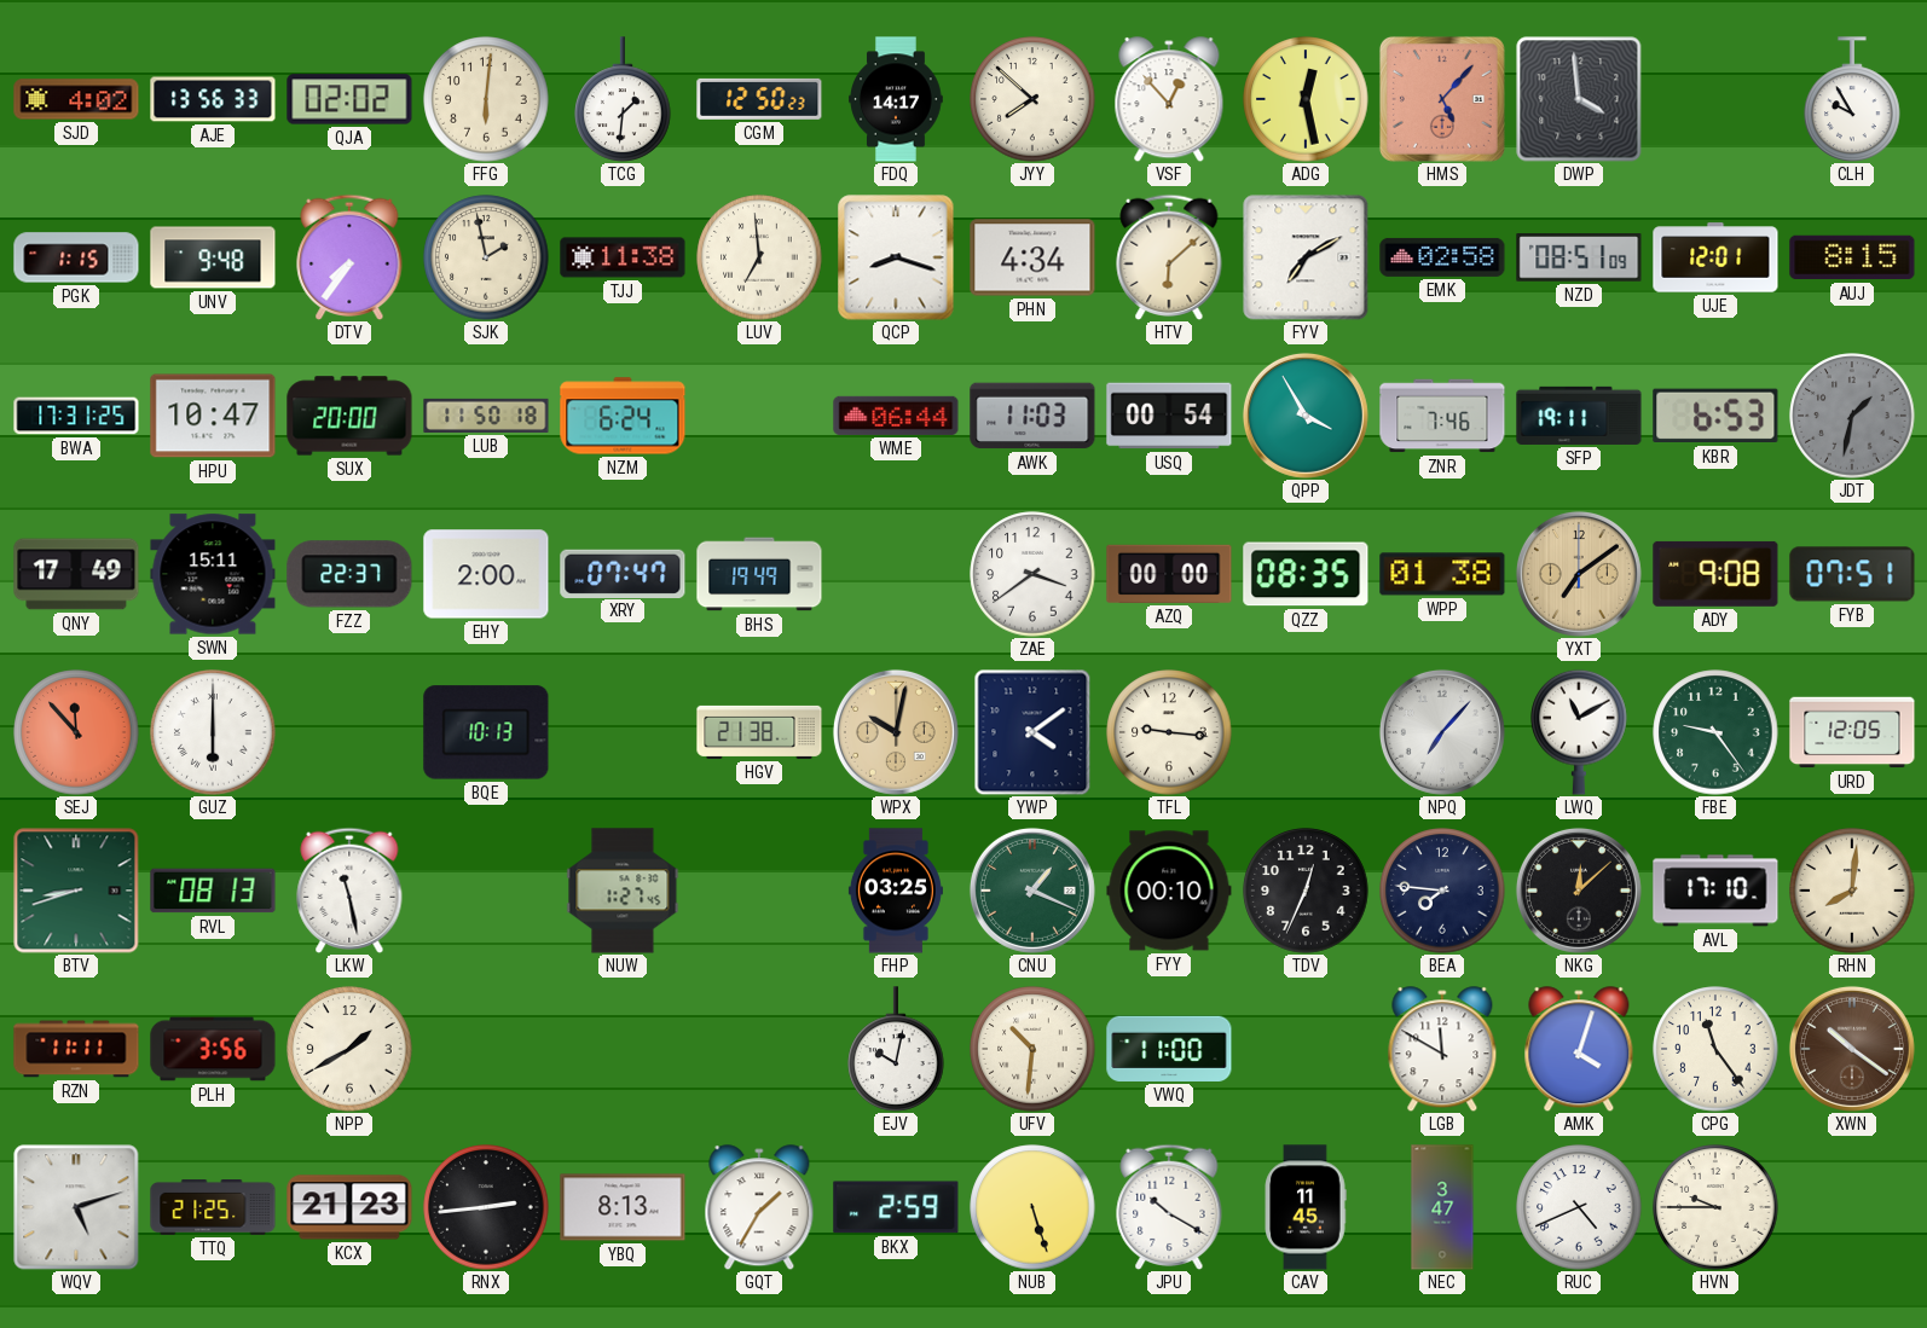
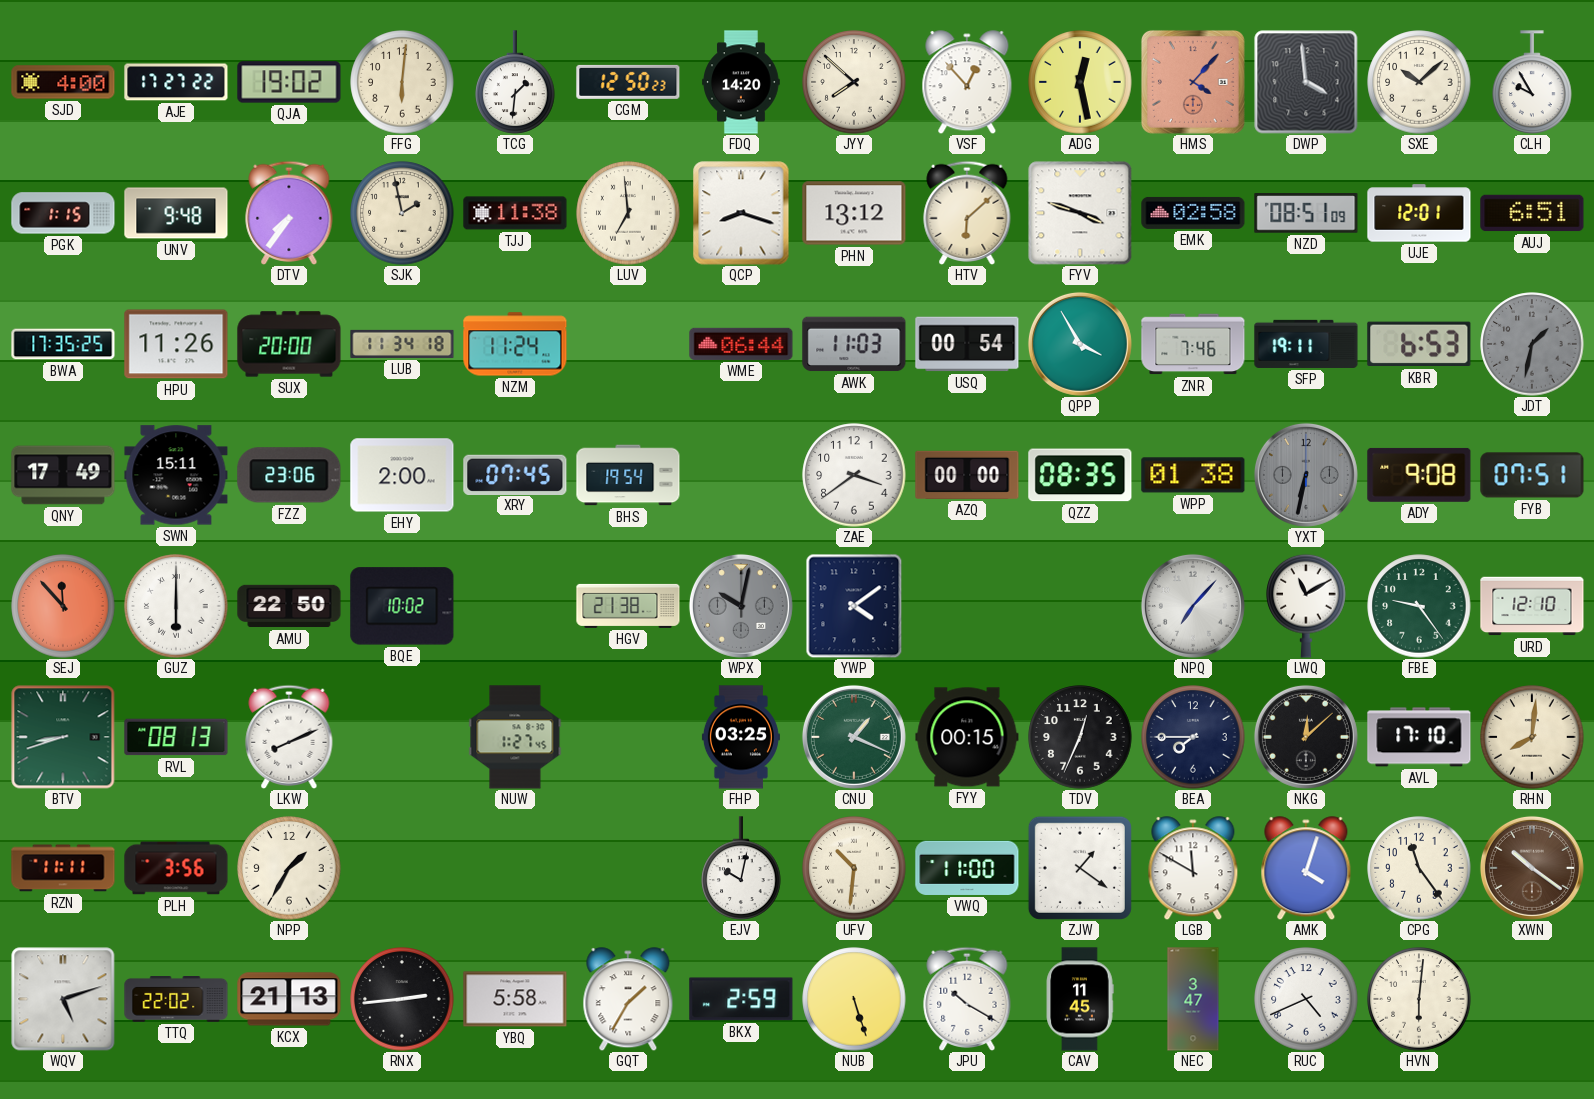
SJD: 4:02 -> 4:00 (63, 82)
AJE: 13:56 -> 17:27 (176, 82)
QJA: 02:02 -> 19:02 (289, 82)
FDQ: 14:17 -> 14:20 (741, 82)
HMS: 5:07 -> 4:07 (1193, 82)
SXE: none -> 10:08 (1419, 82)
PHN: 4:34 -> 13:12 (854, 213)
FYV: 7:10 -> 3:48 (1080, 213)
AUJ: 8:15 -> 6:51 (1532, 213)
BWA: 17:31 -> 17:35 (63, 344)
HPU: 10:47 -> 11:26 (176, 344)
LUB: 11:50 -> 11:34 (402, 344)
NZM: 6:24 -> 11:24 (515, 344)
FZZ: 22:37 -> 23:06 (289, 475)
XRY: 07:47 -> 07:45 (515, 474)
BHS: 19:49 -> 19:54 (628, 475)
YXT: 7:09 -> 6:32 (1306, 475)
YXT dial: champagne -> grey (1306, 475)
AMU: none -> 22:50 (289, 606)
BQE: 10:13 -> 10:02 (402, 606)
WPX dial: champagne -> grey (741, 606)
TFL: 9:16 -> none (1169, 732)
URD: 12:05 -> 12:10 (1532, 606)
LKW: 11:28 -> 8:11 (289, 737)
FYY: 00:10 -> 00:15 (967, 737)
BEA: 7:46 -> 7:45 (1193, 737)
NPP: 1:40 -> 1:35 (289, 868)
ZJW: none -> 1:21 (1080, 868)
TTQ: 21:25 -> 22:02 (176, 1000)
KCX: 21:23 -> 21:13 (289, 999)
YBQ: 8:13 -> 5:58 (515, 999)
HVN: 9:45 -> 6:01 (1419, 999)
